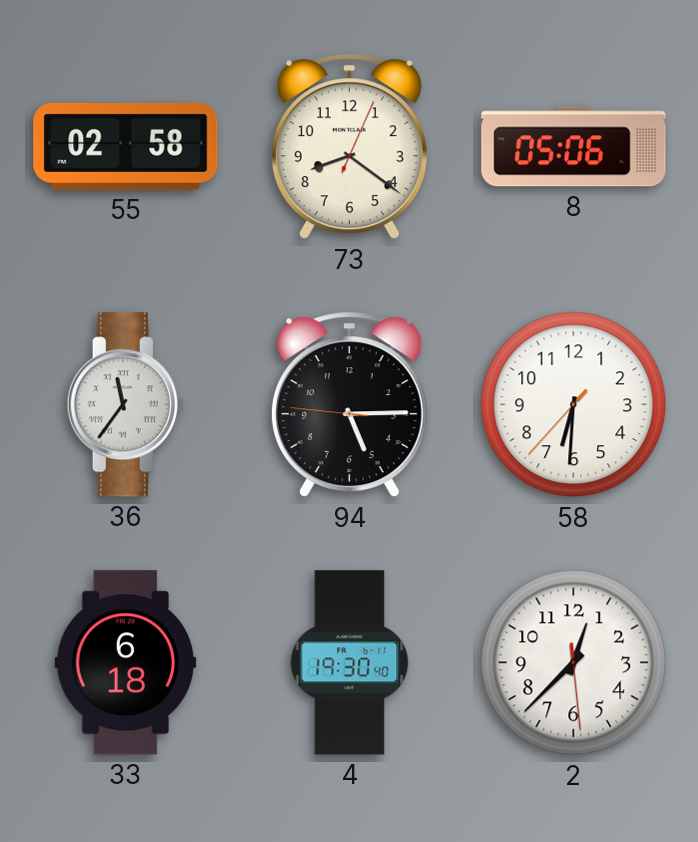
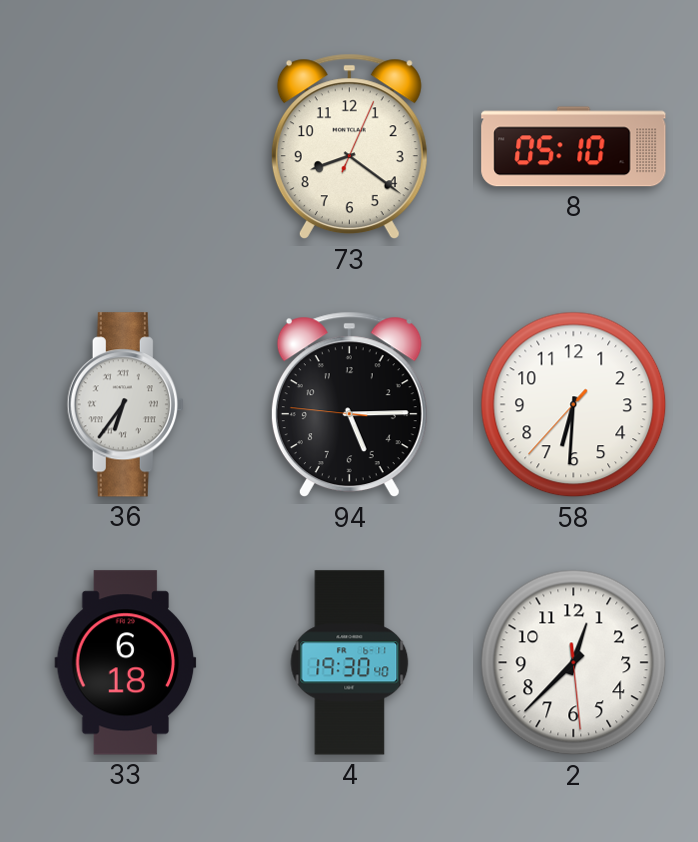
55: 02:58 -> none (126, 146)
8: 05:06 -> 05:10 (574, 147)
36: 11:36 -> 6:36 (125, 405)
